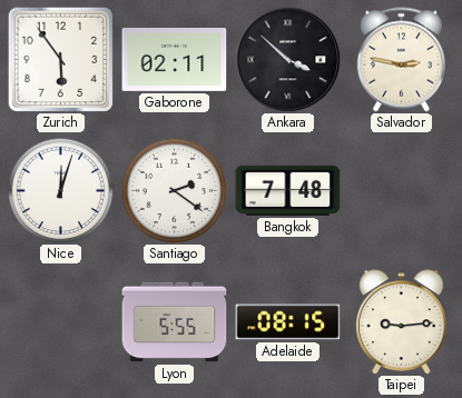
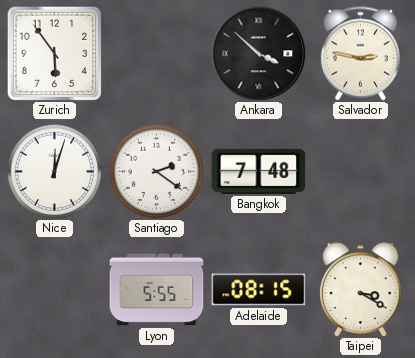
Gaborone: 02:11 -> none (175, 59)
Taipei: 9:14 -> 3:20 (361, 290)
